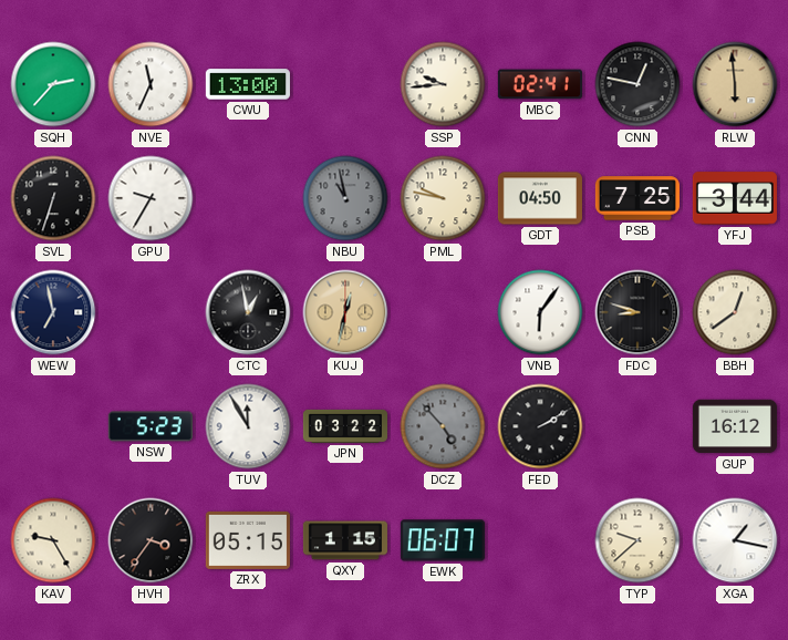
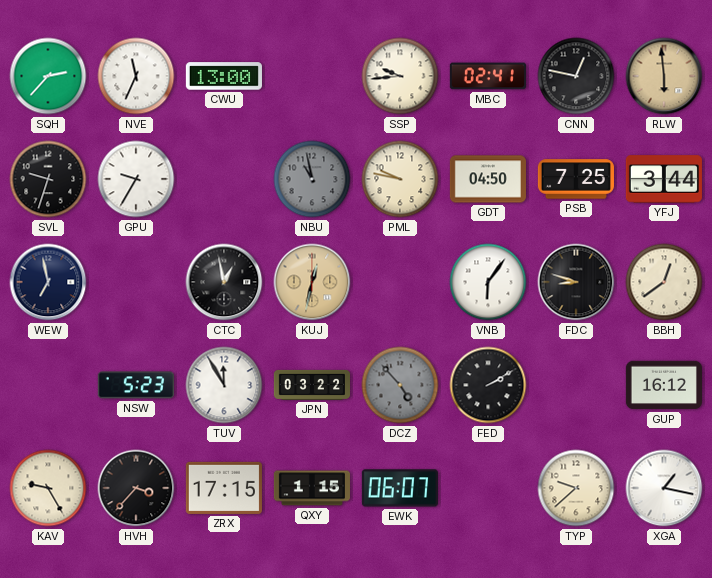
SVL: 6:33 -> 9:33 (48, 179)
HVH: 3:36 -> 3:37 (136, 488)
ZRX: 05:15 -> 17:15 (224, 488)
